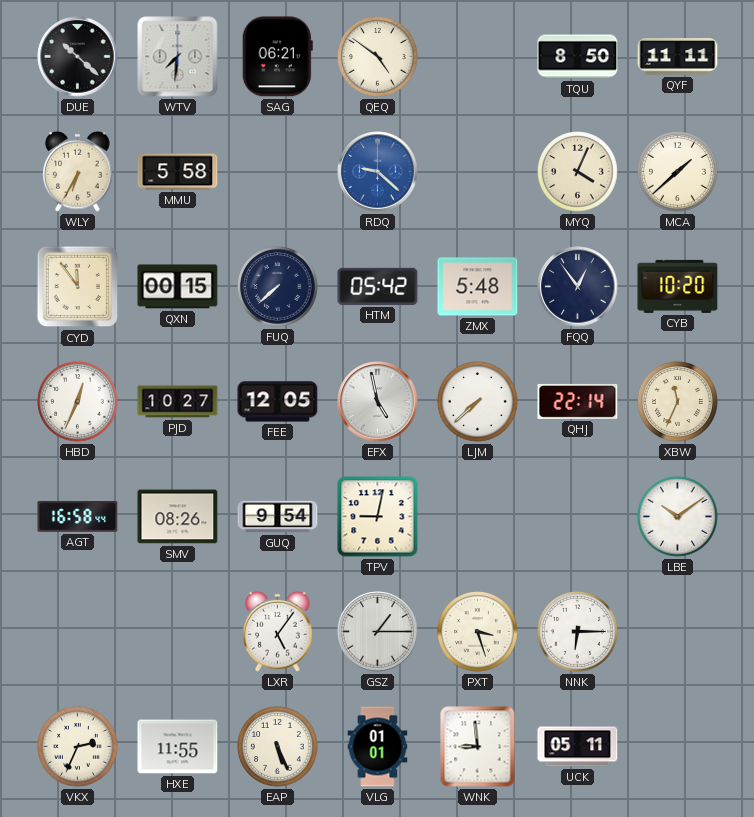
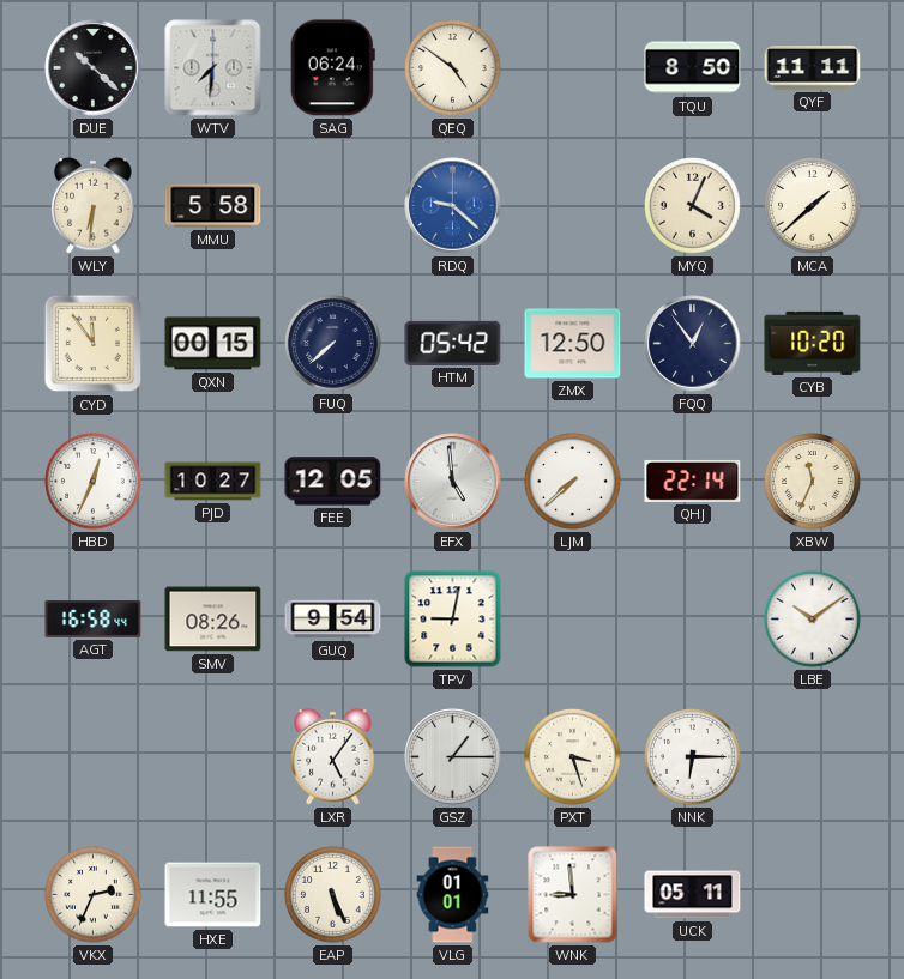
SAG: 06:21 -> 06:24 (332, 68)
WLY: 6:35 -> 6:31 (94, 205)
ZMX: 5:48 -> 12:50 (573, 344)
EFX: 4:58 -> 4:59 (453, 482)
